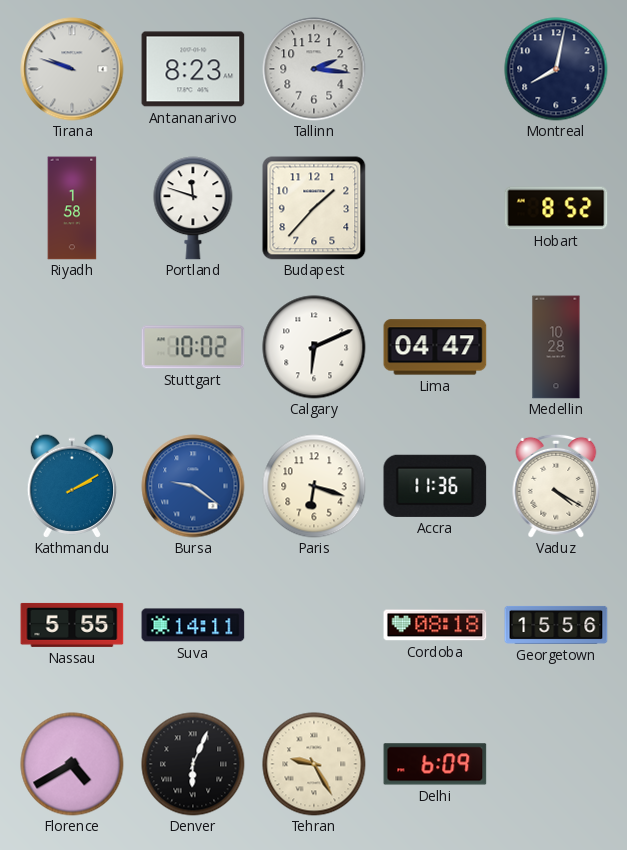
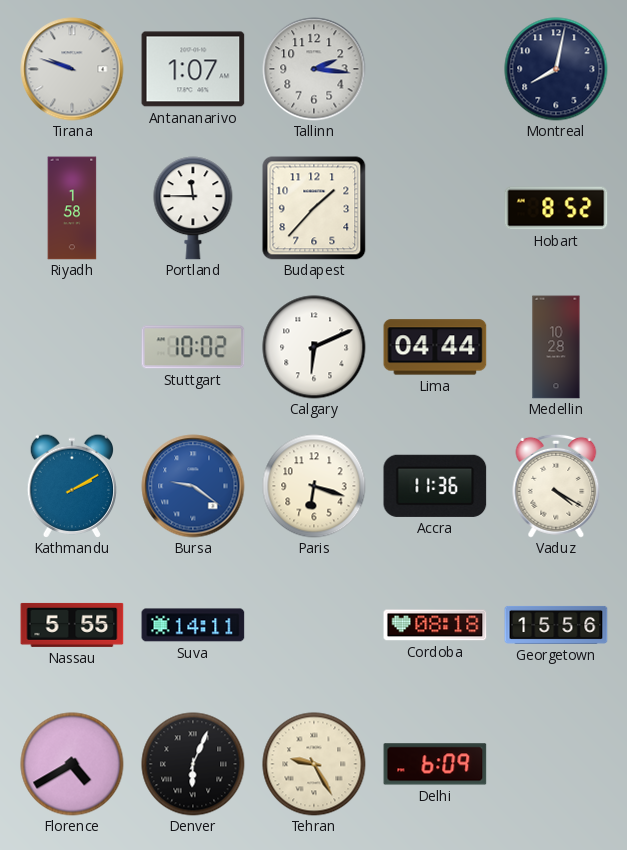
Antananarivo: 8:23 -> 1:07 (193, 69)
Portland: 11:48 -> 11:45 (193, 208)
Lima: 04:47 -> 04:44 (435, 347)
